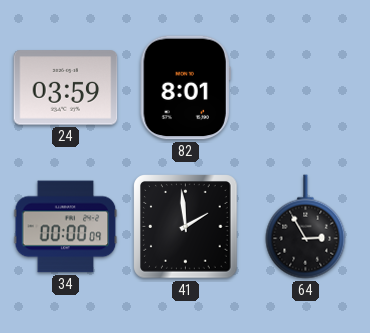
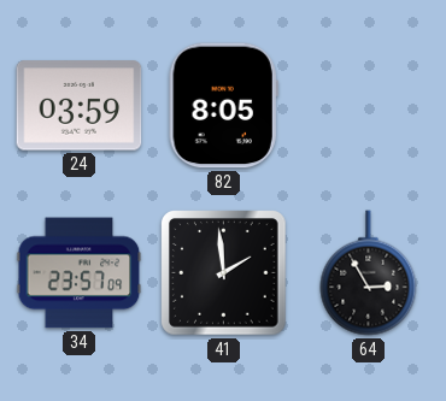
82: 8:01 -> 8:05 (223, 106)
34: 00:00 -> 23:57 (80, 273)
